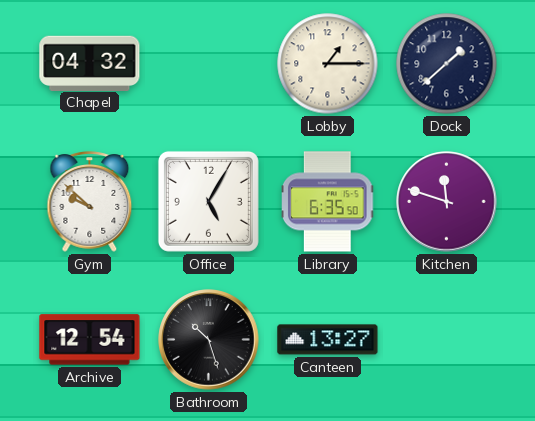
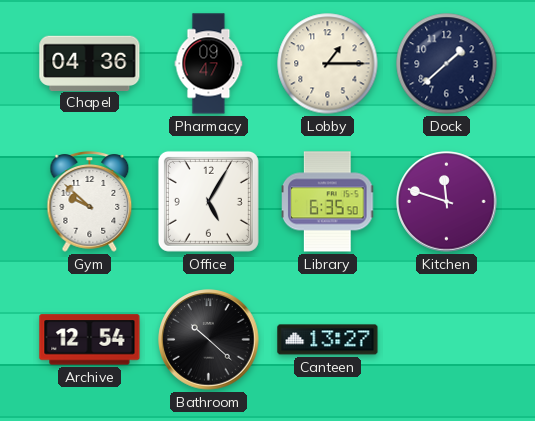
Chapel: 04:32 -> 04:36 (90, 63)
Pharmacy: none -> 09:47 (209, 64)
Bathroom: 10:27 -> 10:22 (209, 340)
